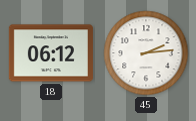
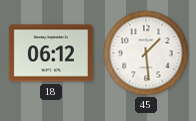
45: 2:14 -> 1:29 (146, 53)
